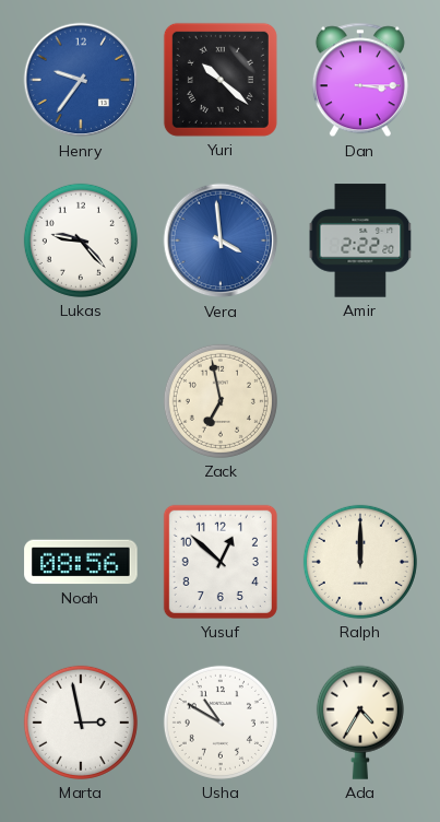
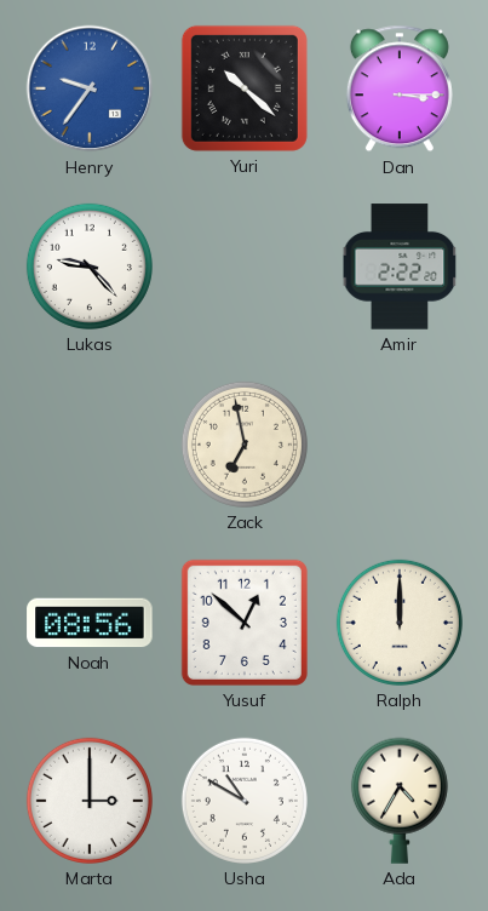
Vera: 3:59 -> none (221, 240)
Marta: 2:58 -> 3:00 (90, 801)
